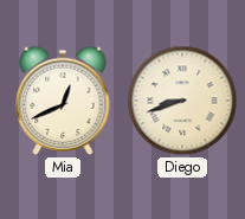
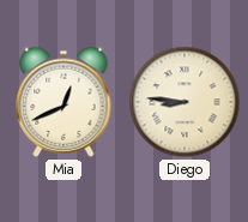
Diego: 8:42 -> 8:46 (185, 102)
